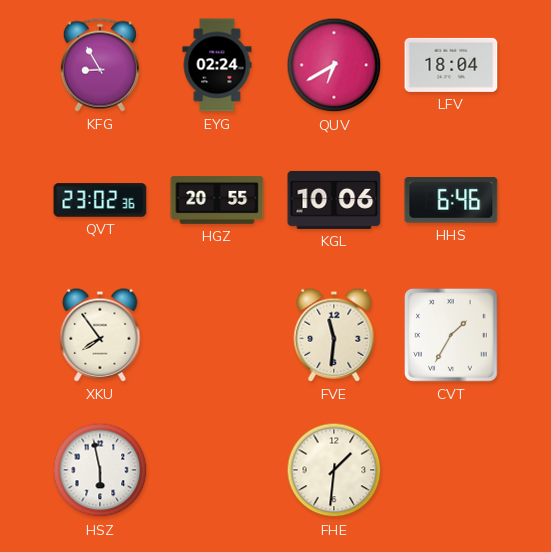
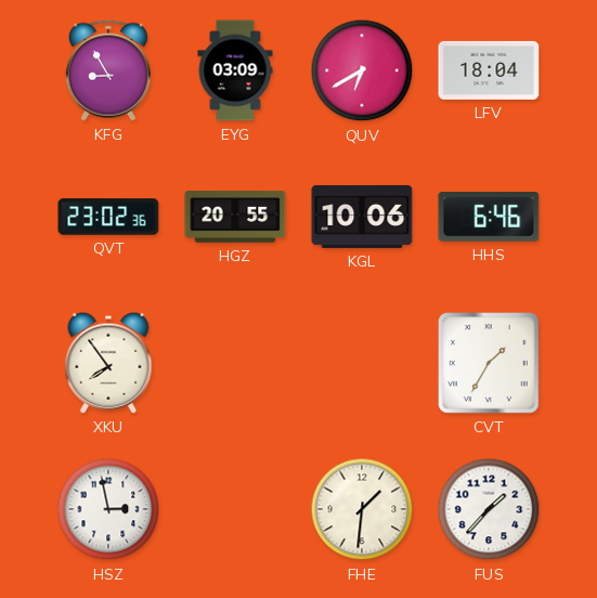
EYG: 02:24 -> 03:09 (235, 70)
FVE: 11:31 -> none (334, 335)
HSZ: 5:58 -> 2:58 (108, 509)
FUS: none -> 1:37 (489, 509)
